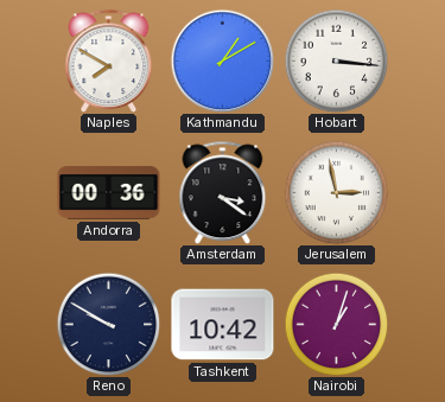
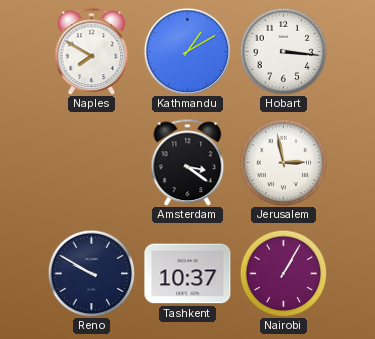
Andorra: 00:36 -> none (109, 192)
Tashkent: 10:42 -> 10:37 (188, 274)
Nairobi: 1:03 -> 1:05 (283, 273)
